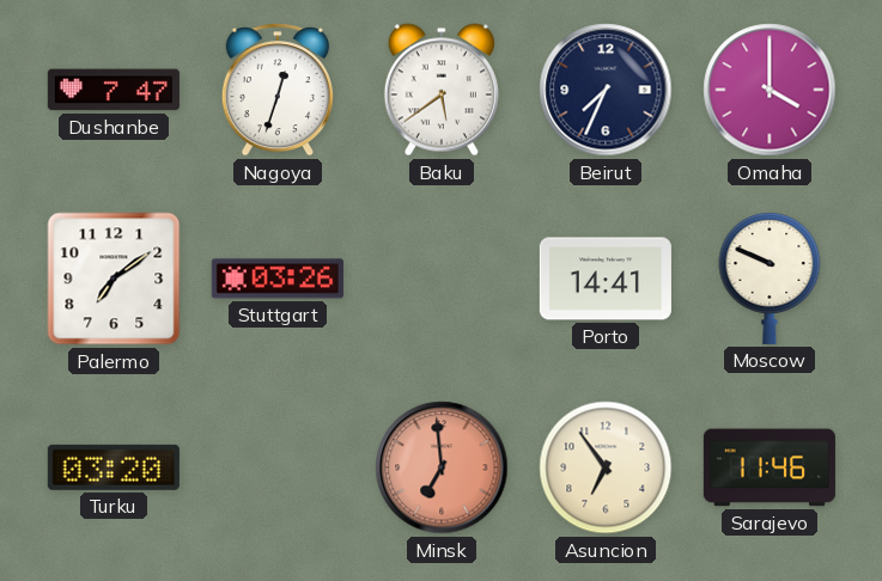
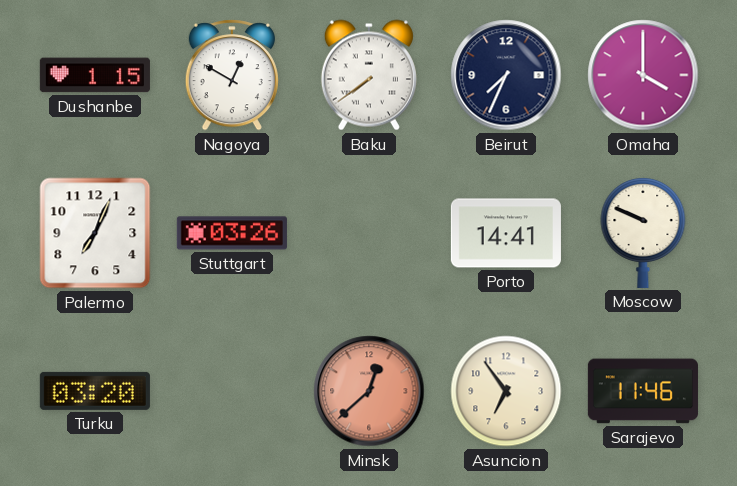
Dushanbe: 7:47 -> 1:15 (95, 75)
Nagoya: 12:33 -> 12:50 (232, 75)
Baku: 5:39 -> 7:39 (369, 75)
Palermo: 7:09 -> 7:04 (95, 233)
Minsk: 6:59 -> 12:38 (369, 391)
